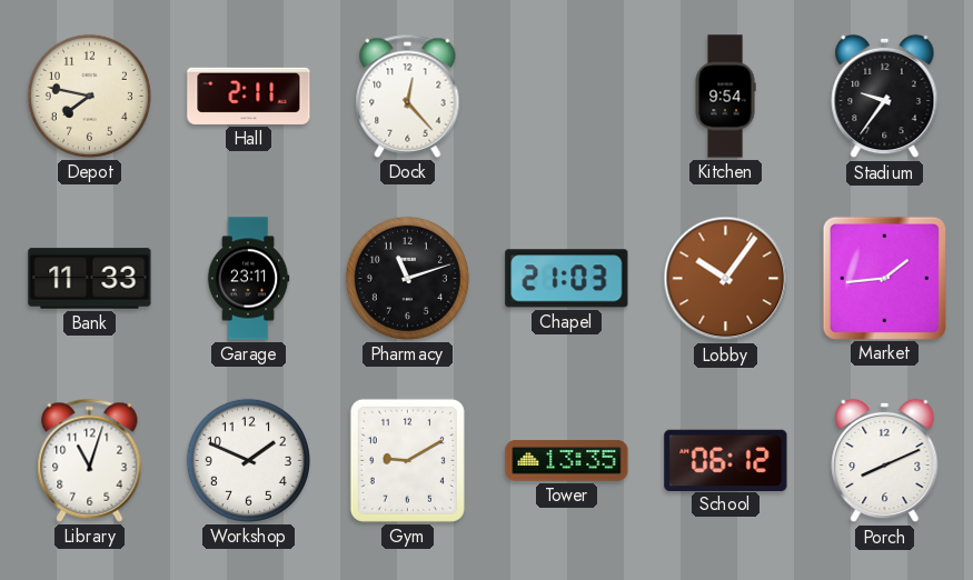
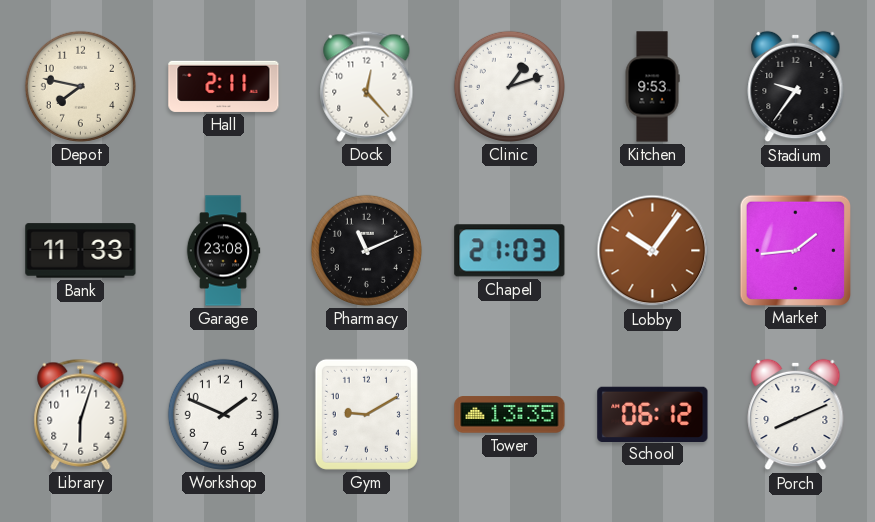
Clinic: none -> 1:12 (509, 86)
Kitchen: 9:54 -> 9:53 (652, 87)
Garage: 23:11 -> 23:08 (223, 251)
Pharmacy: 11:12 -> 11:11 (366, 250)
Library: 11:03 -> 6:03 (81, 414)
